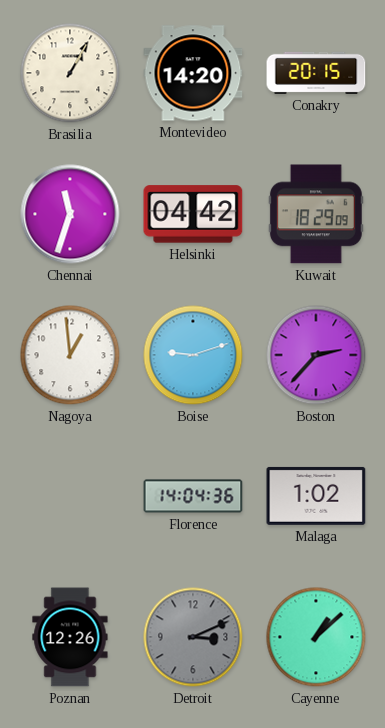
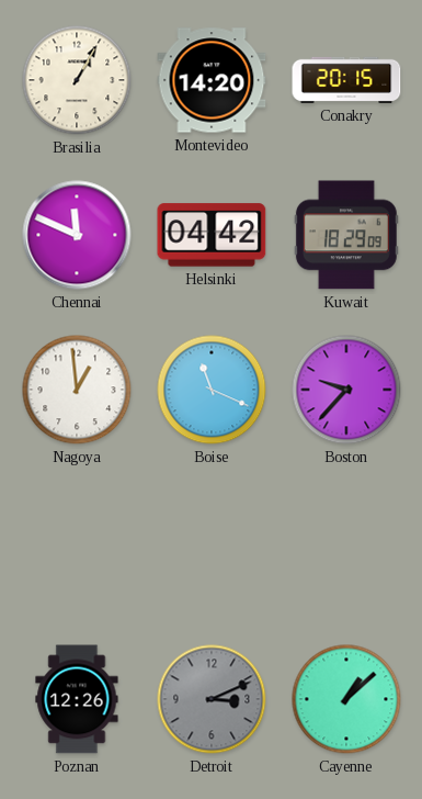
Chennai: 11:33 -> 11:49 (77, 235)
Boise: 9:12 -> 11:19 (212, 390)
Boston: 2:37 -> 9:37 (346, 390)
Florence: 14:04 -> none (193, 496)
Malaga: 1:02 -> none (316, 496)
